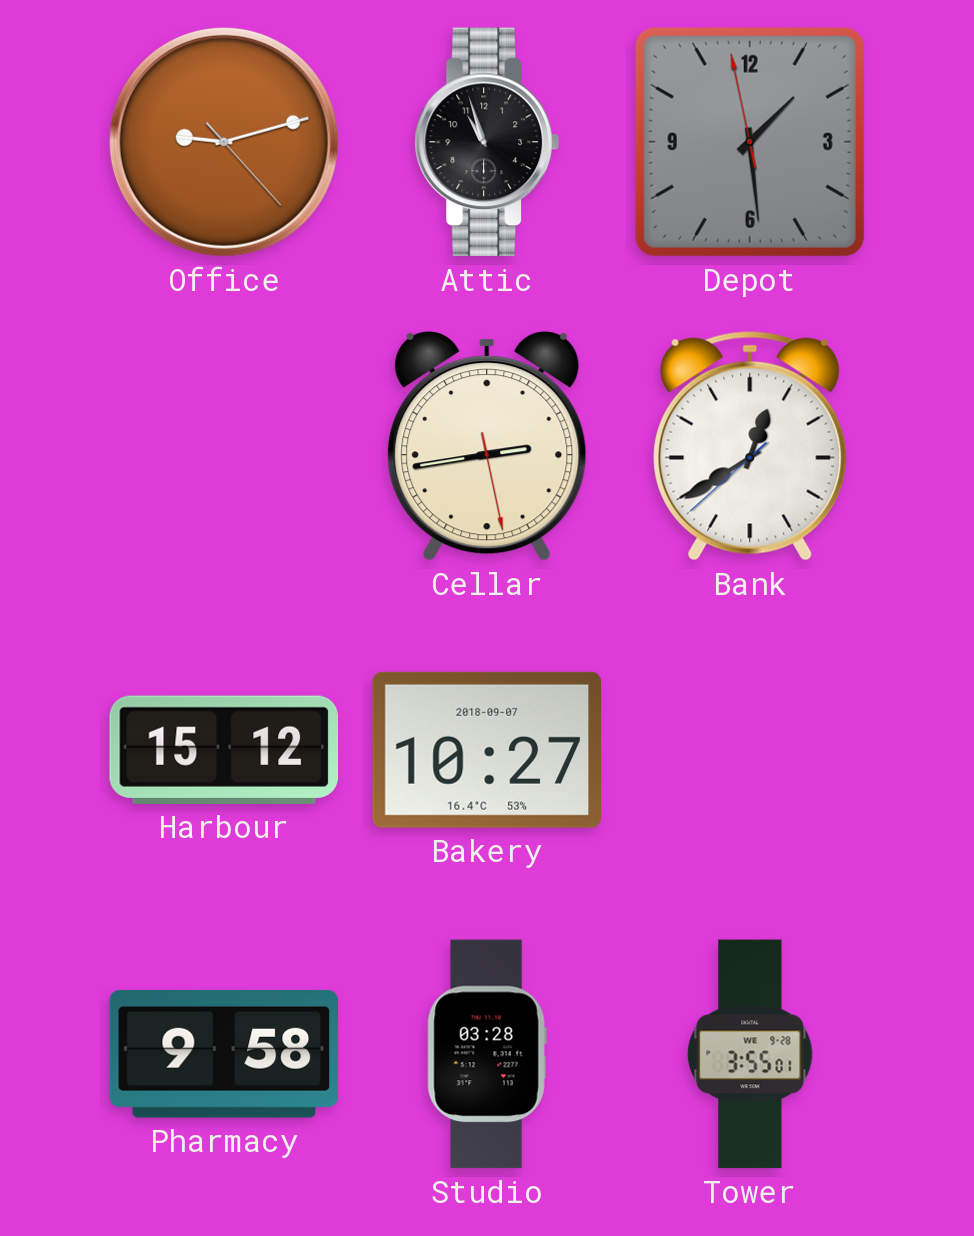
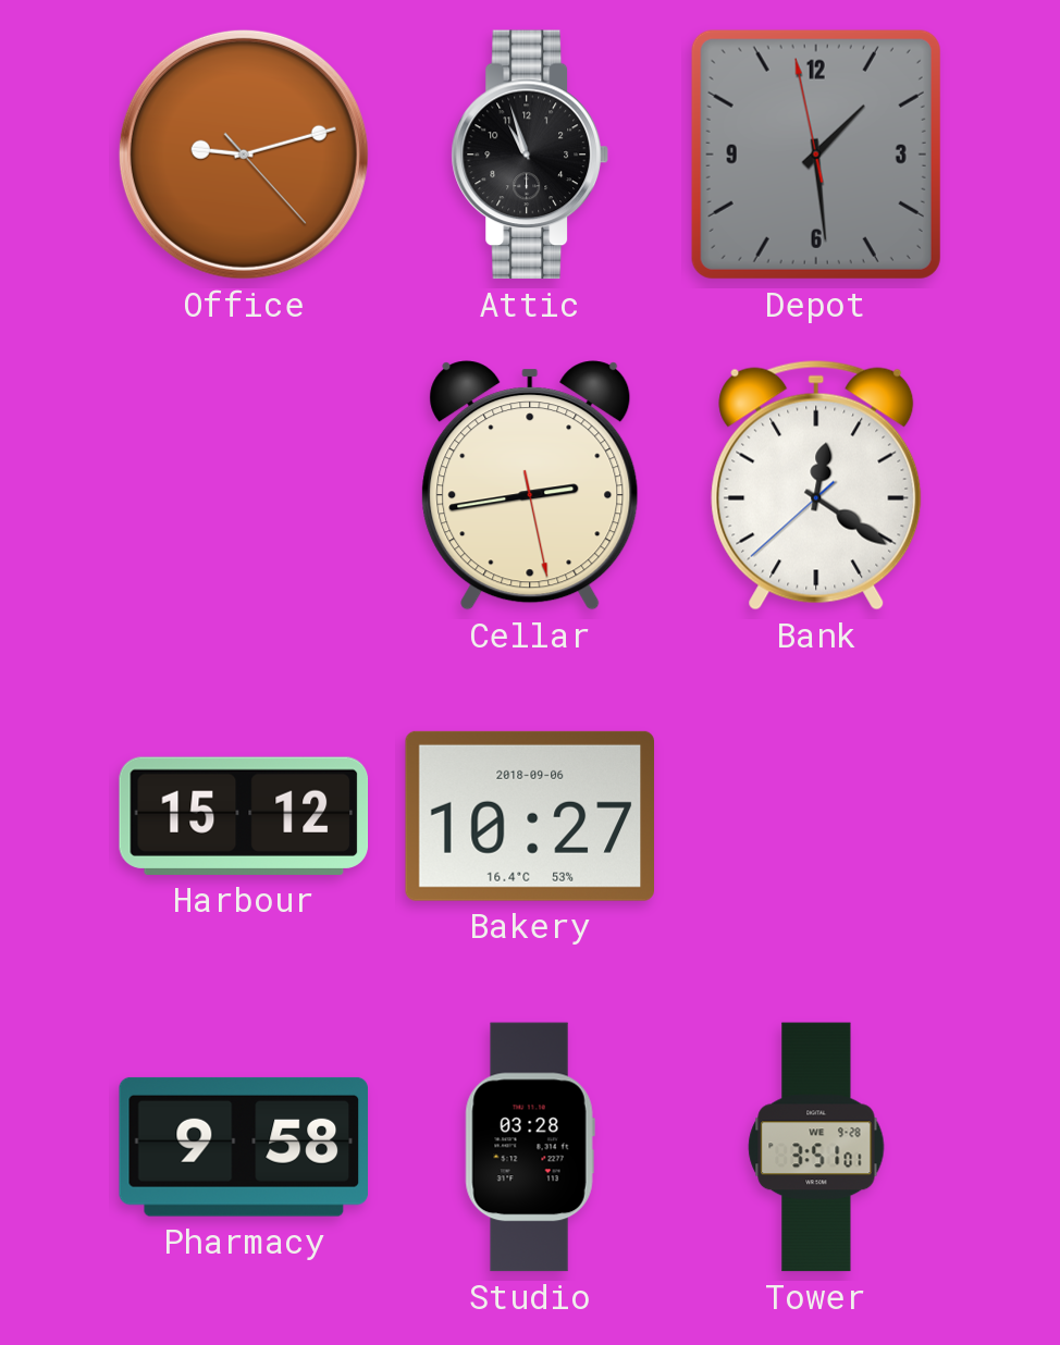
Bank: 12:39 -> 12:20 (816, 485)
Bakery date: 2018-09-07 -> 2018-09-06 (529, 816)
Tower: 3:55 -> 3:51 (816, 1147)
